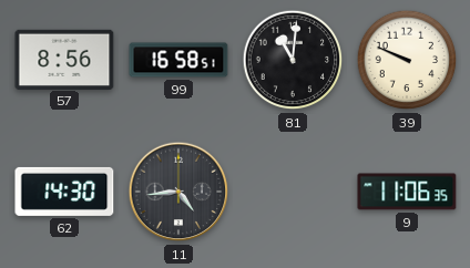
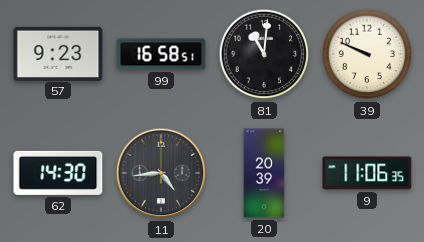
57: 8:56 -> 9:23 (58, 53)
20: none -> 20:39 (264, 173)
